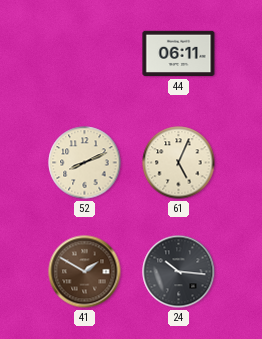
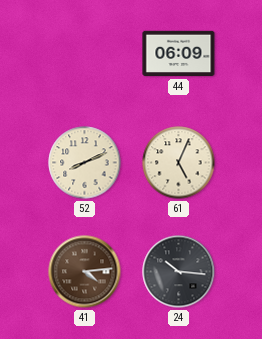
44: 06:11 -> 06:09 (179, 54)
41: 1:50 -> 4:14 (85, 272)
